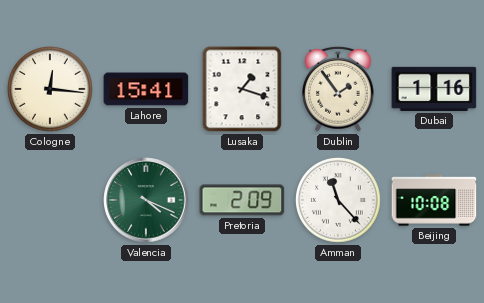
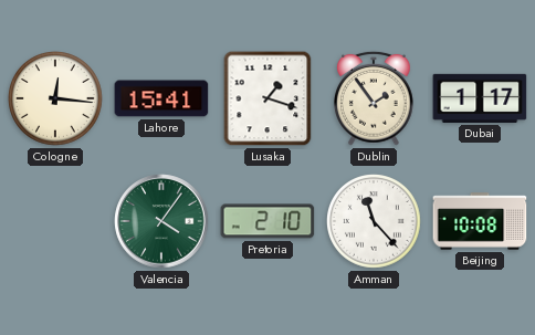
Dubai: 1:16 -> 1:17 (480, 98)
Valencia: 4:19 -> 4:06 (161, 221)
Pretoria: 2:09 -> 2:10 (267, 221)
